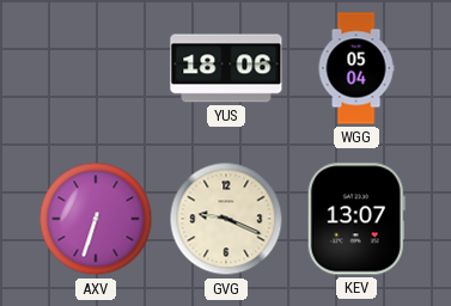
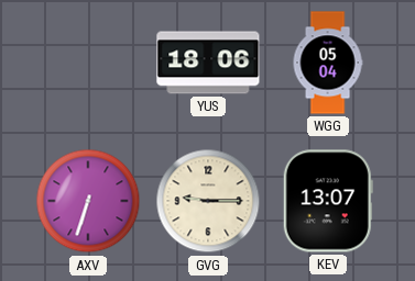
GVG: 9:19 -> 9:15 (208, 201)
